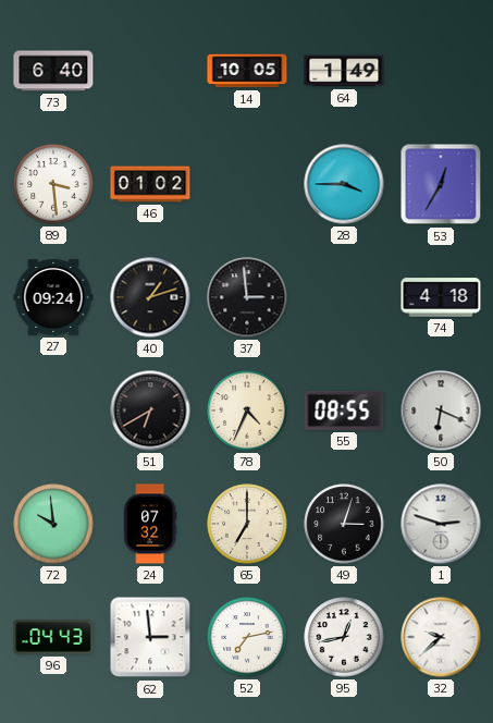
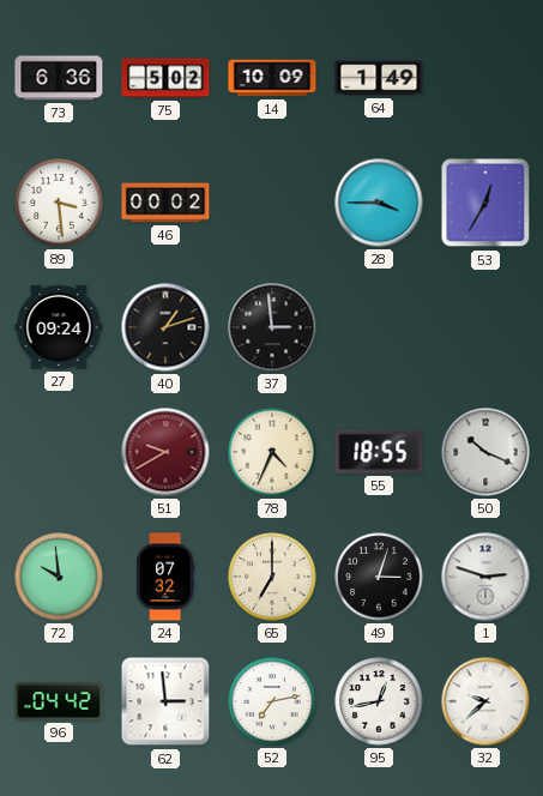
73: 6:40 -> 6:36 (59, 78)
75: none -> 5:02 (165, 78)
14: 10:05 -> 10:09 (272, 78)
46: 01:02 -> 00:02 (165, 203)
74: 4:18 -> none (441, 297)
51: 6:40 -> 9:40 (165, 452)
51 dial: black -> burgundy (165, 452)
55: 08:55 -> 18:55 (379, 452)
50: 6:19 -> 10:19 (485, 452)
96: 04:43 -> 04:42 (59, 701)
